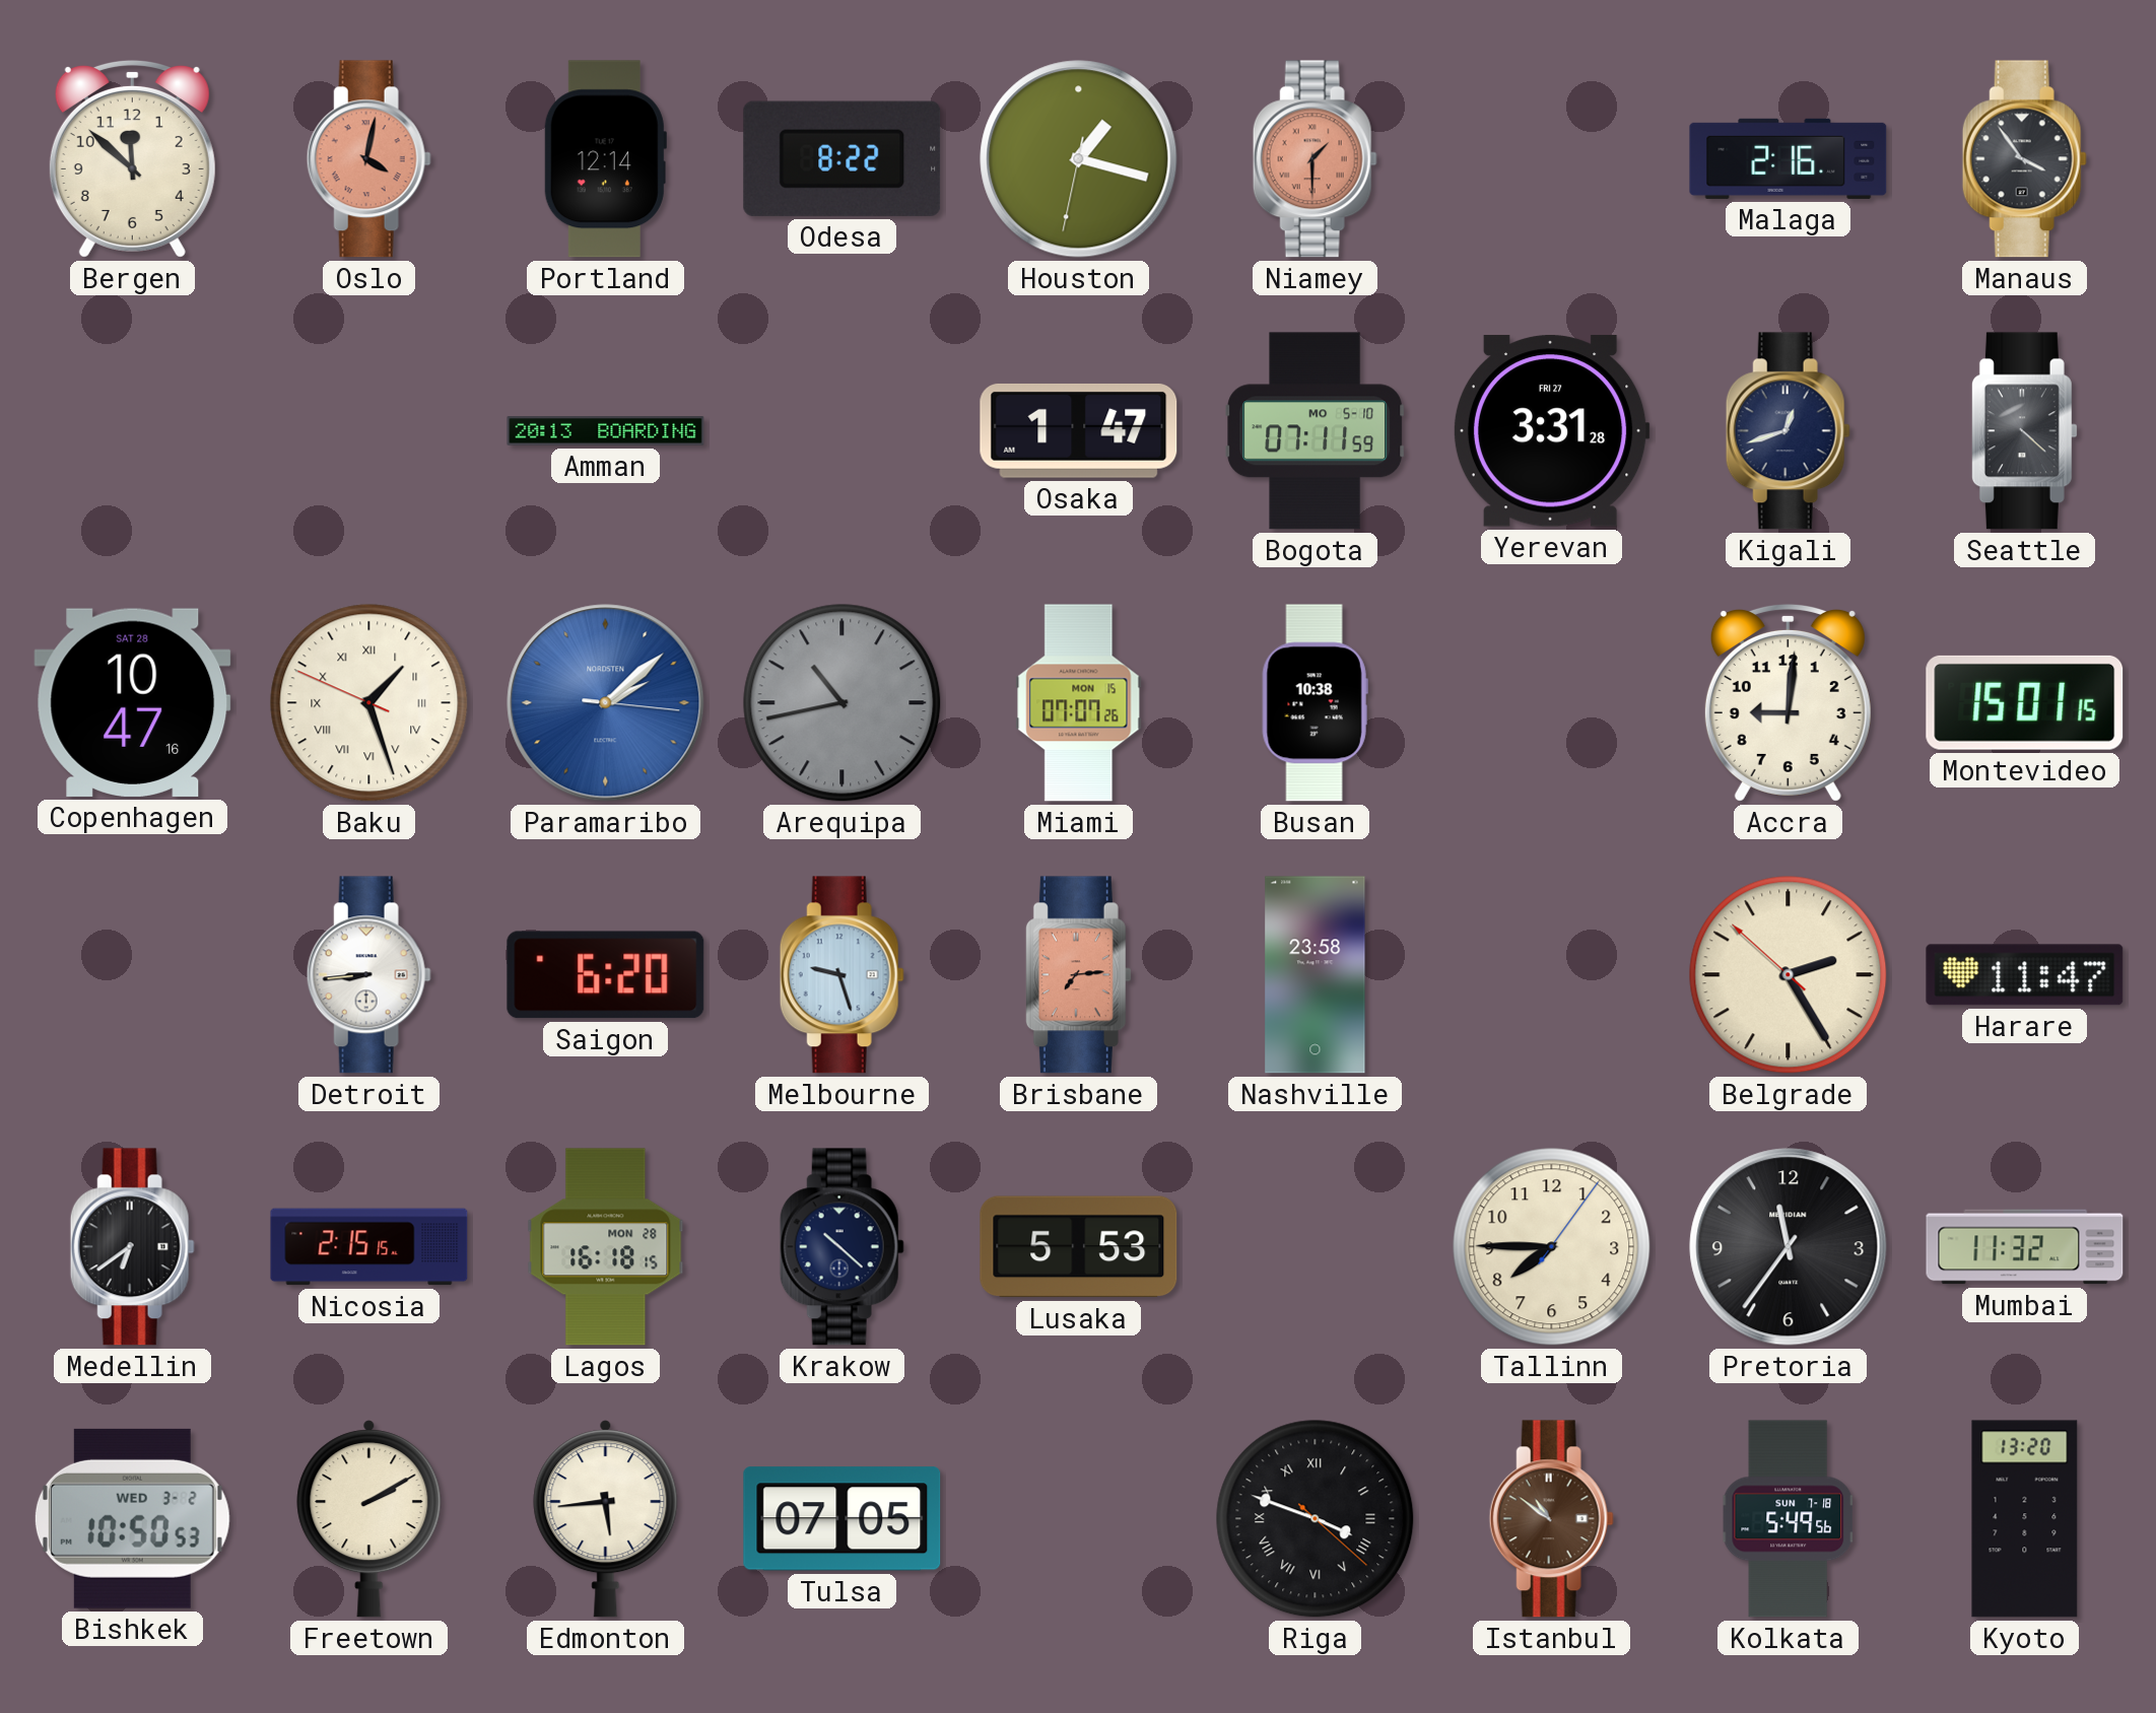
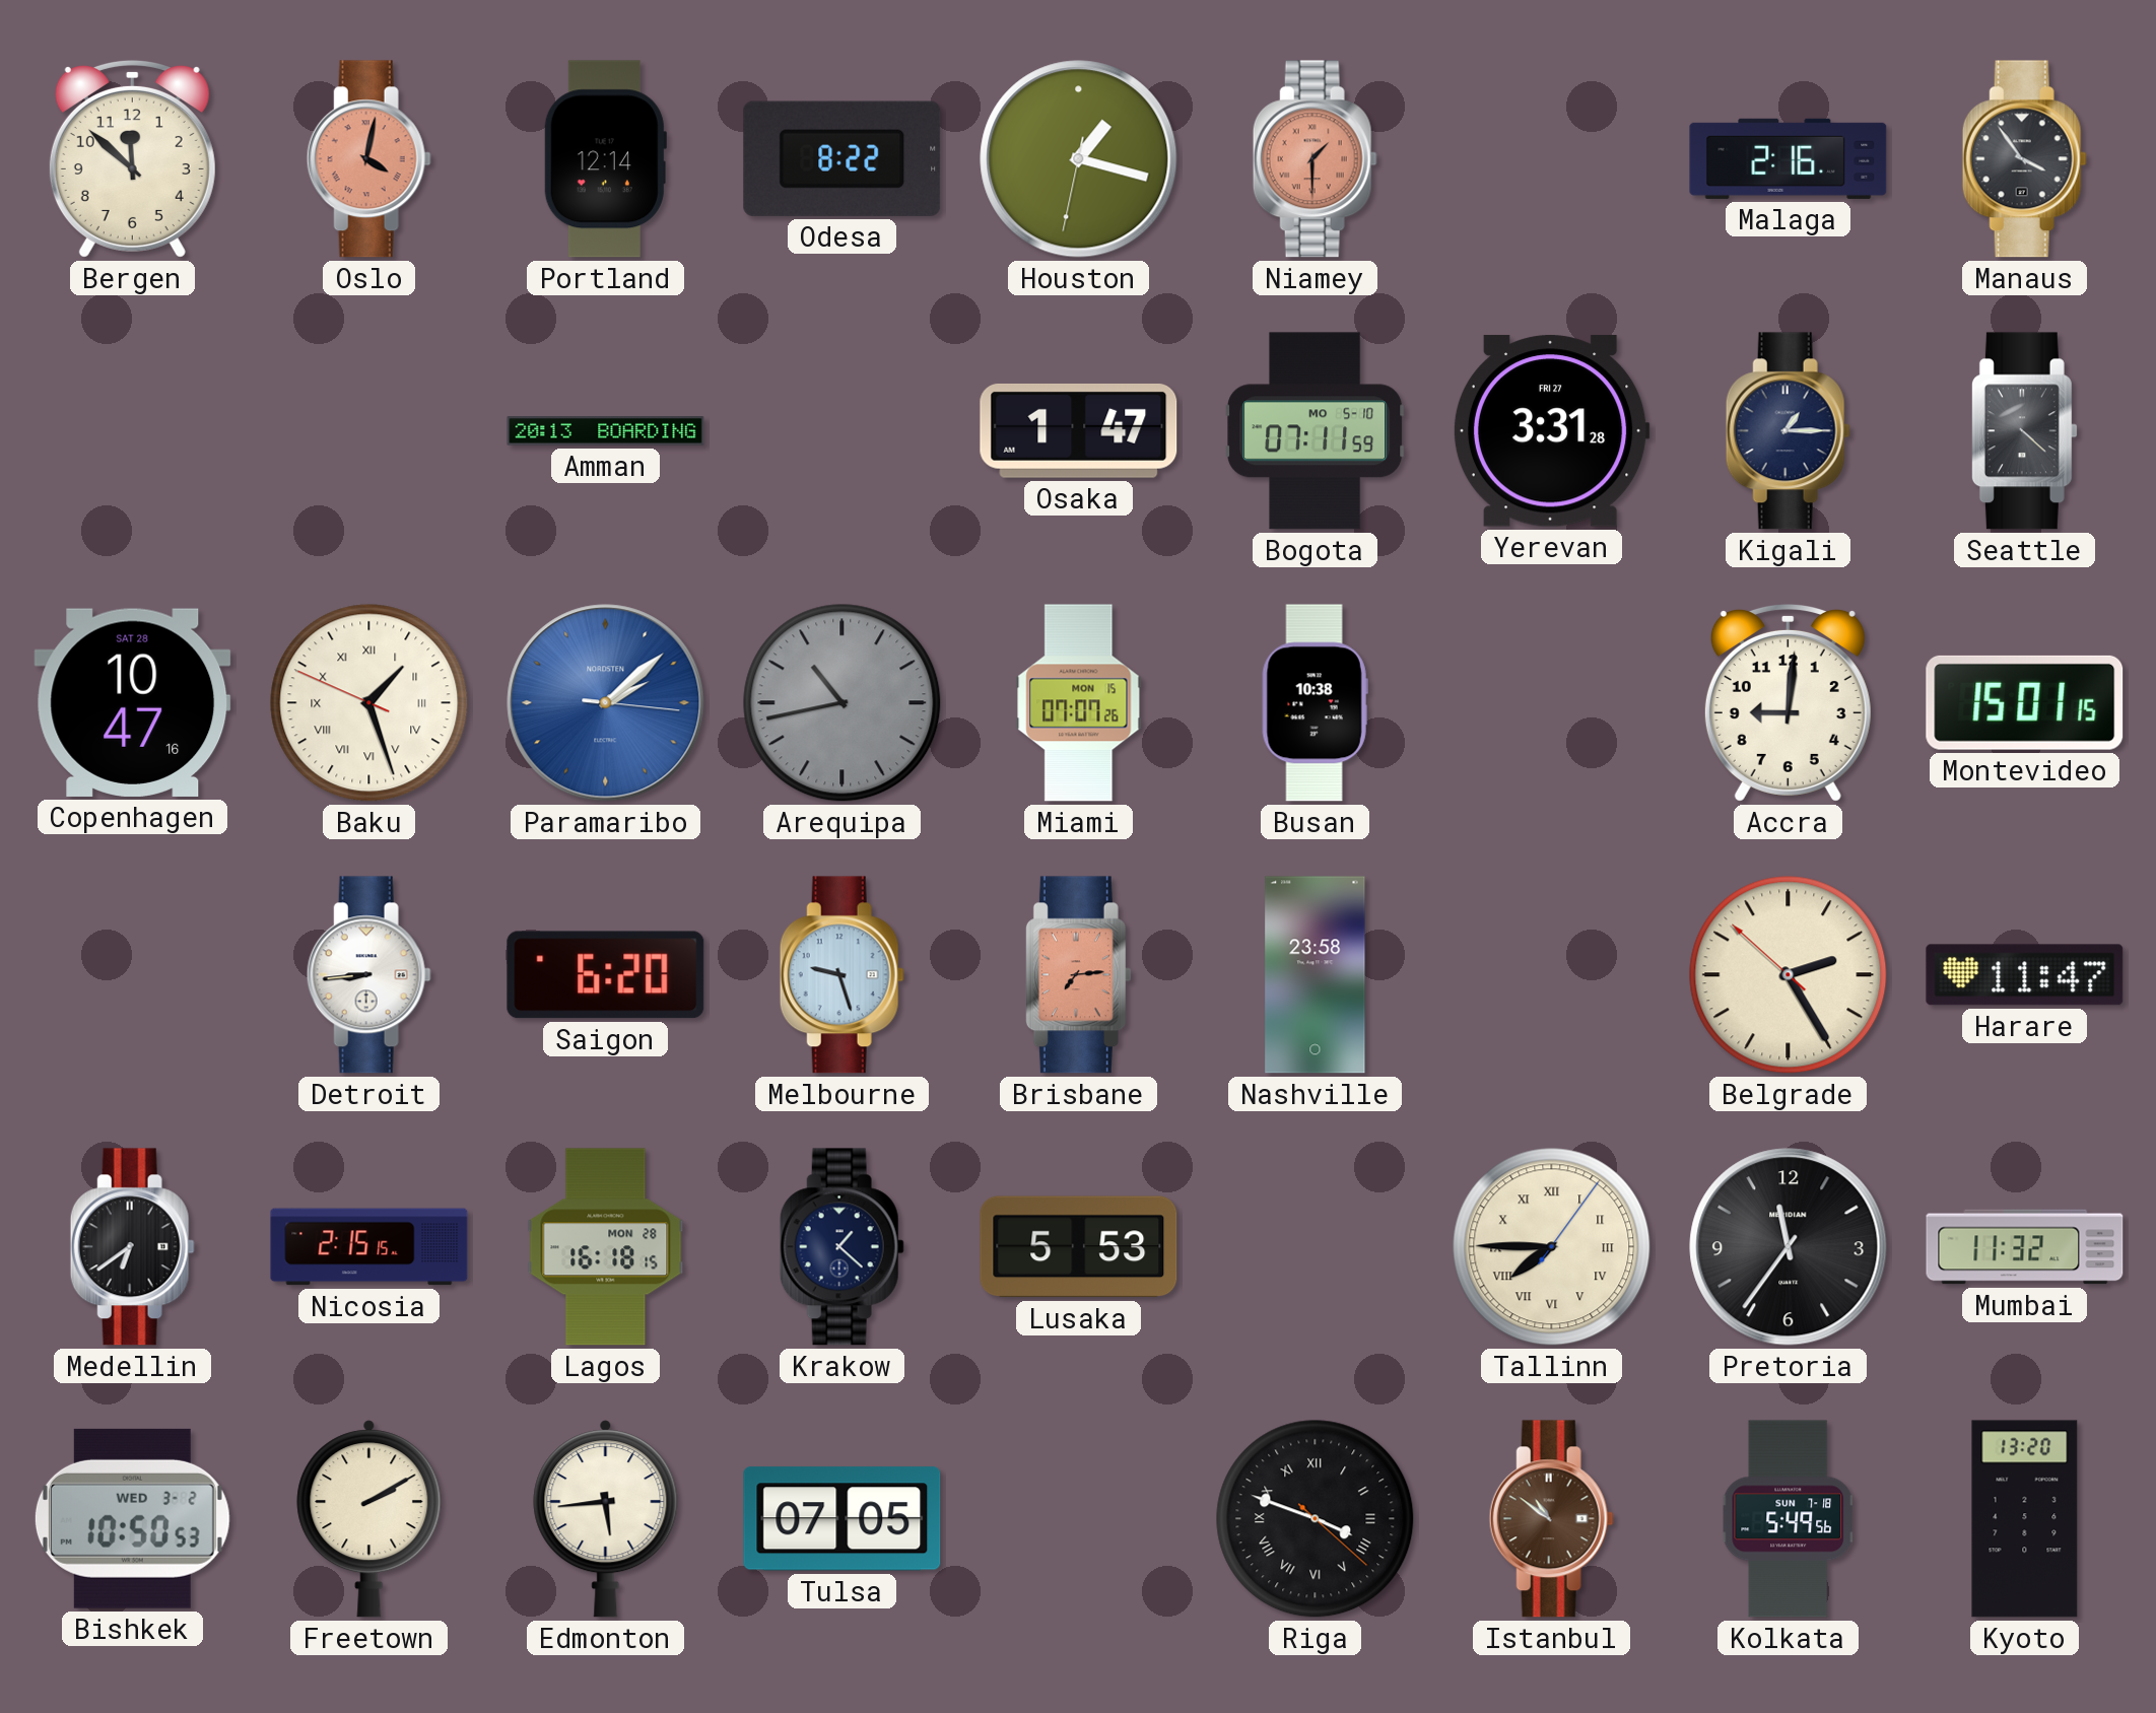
Kigali: 12:42 -> 1:15 (1788, 431)
Krakow: 10:22 -> 1:22 (841, 1247)
Tallinn numerals: Arabic -> Roman (1552, 1247)
